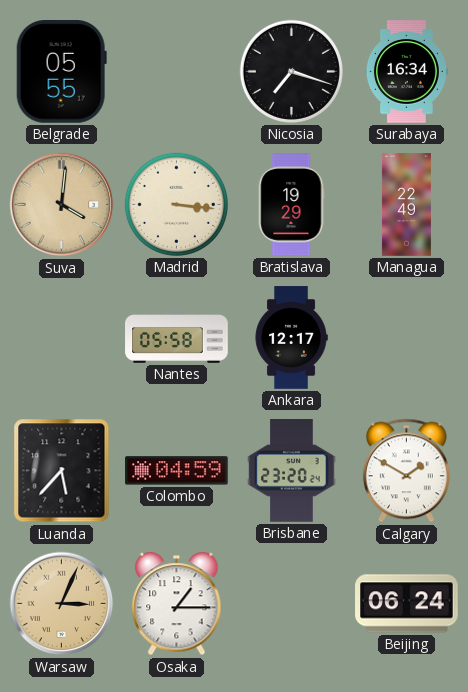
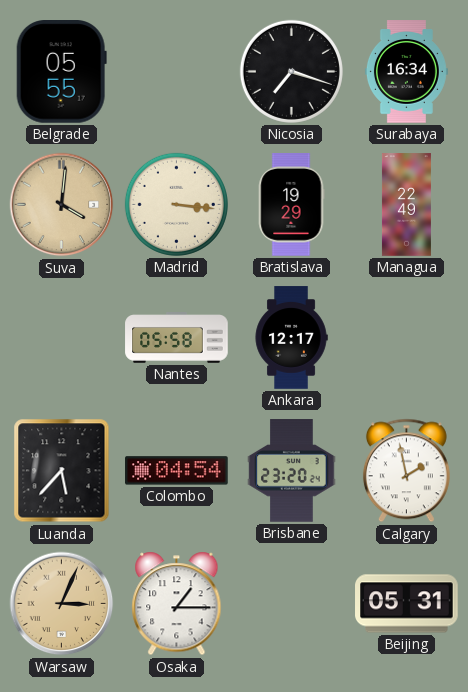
Colombo: 04:59 -> 04:54 (177, 471)
Calgary: 1:50 -> 1:58 (406, 471)
Beijing: 06:24 -> 05:31 (407, 604)
